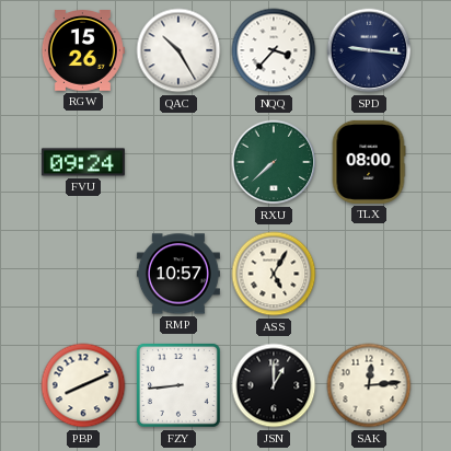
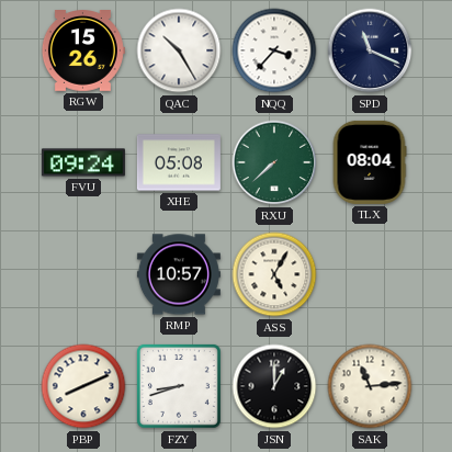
SPD: 9:16 -> 11:19 (370, 50)
XHE: none -> 05:08 (179, 162)
TLX: 08:00 -> 08:04 (370, 162)
FZY: 8:44 -> 8:42 (179, 386)
SAK: 12:14 -> 11:14 (370, 386)
